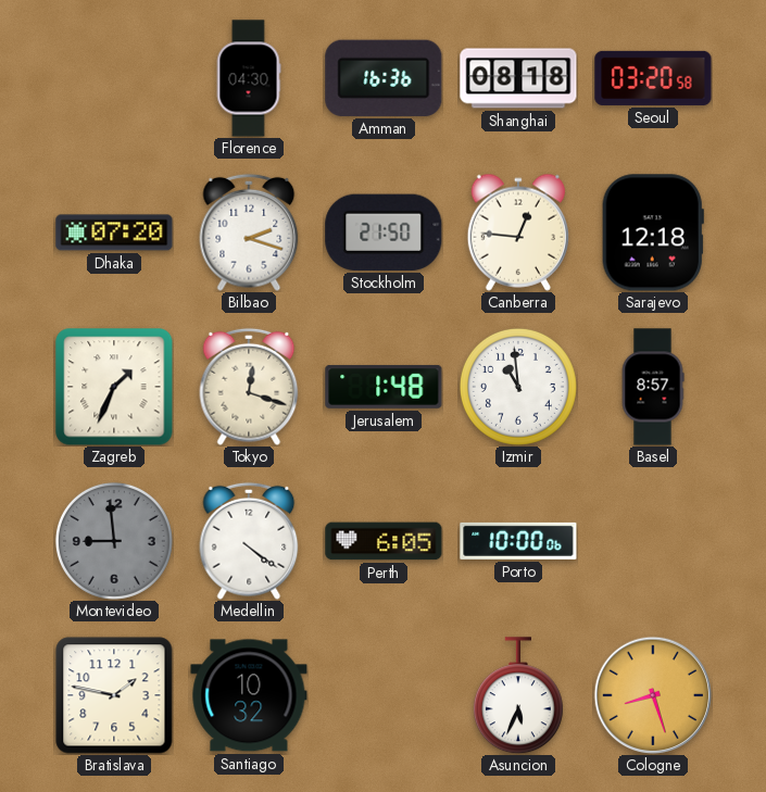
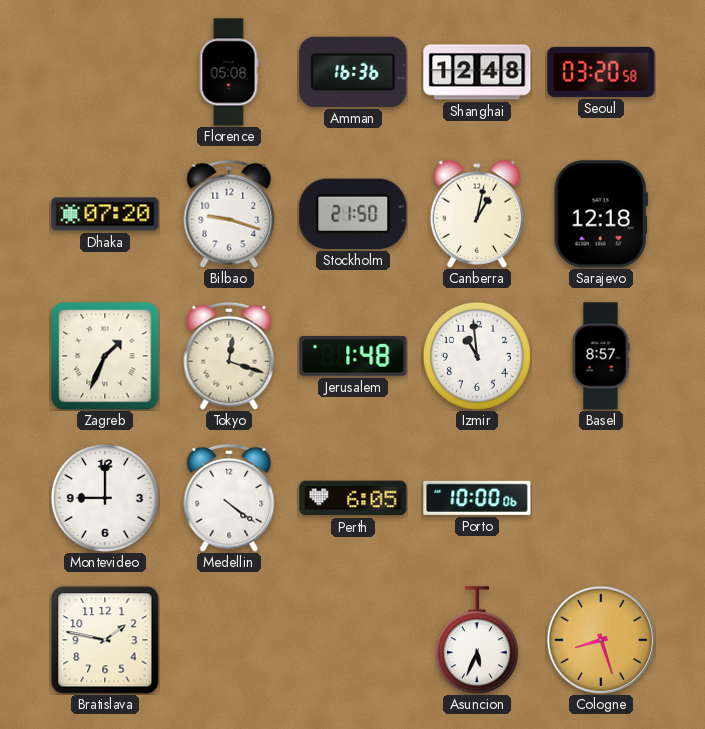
Florence: 04:30 -> 05:08 (229, 72)
Shanghai: 08:18 -> 12:48 (477, 72)
Bilbao: 2:18 -> 9:18 (229, 214)
Canberra: 12:46 -> 1:02 (476, 214)
Montevideo: 8:59 -> 9:00 (105, 498)
Montevideo dial: grey -> white (105, 498)
Santiago: 10:32 -> none (249, 695)
